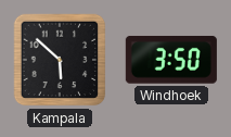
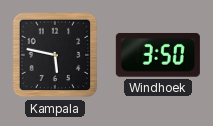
Kampala: 5:52 -> 5:47 (55, 55)
